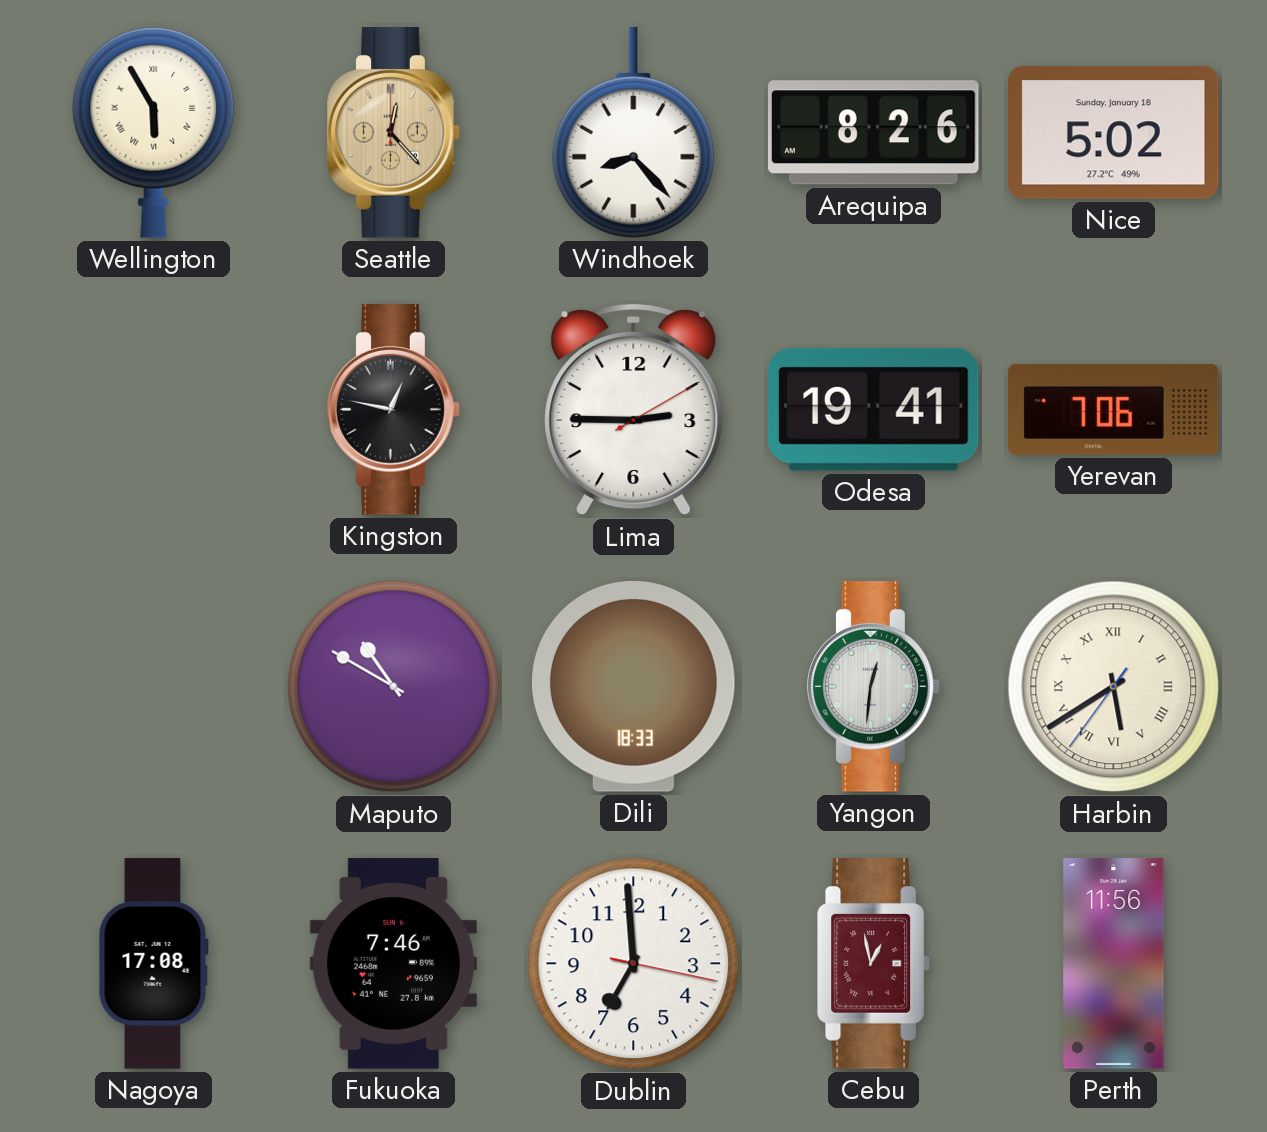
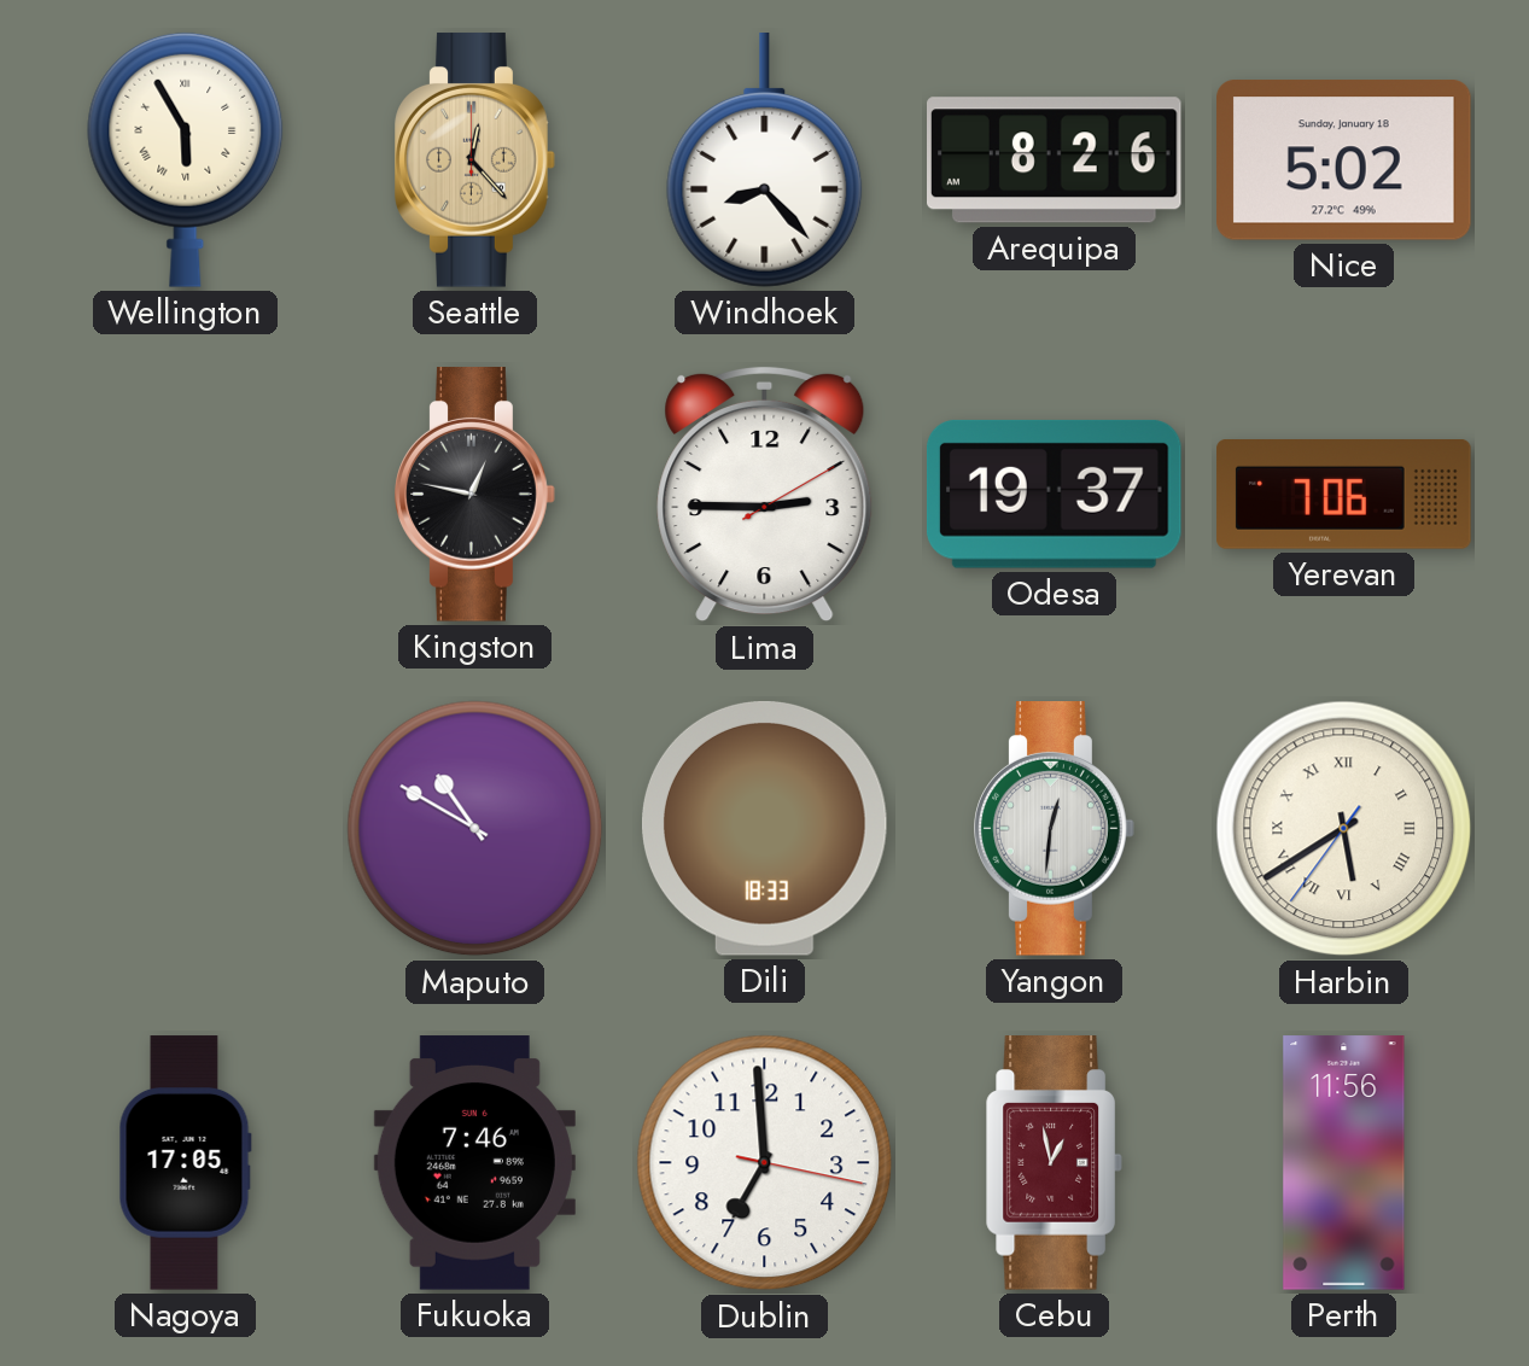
Odesa: 19:41 -> 19:37 (1054, 494)
Nagoya: 17:08 -> 17:05 (185, 1163)
